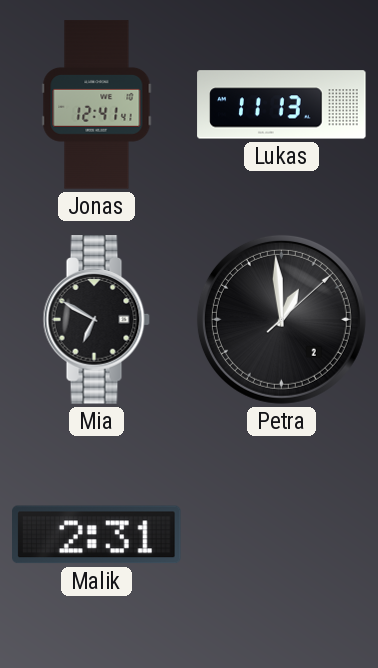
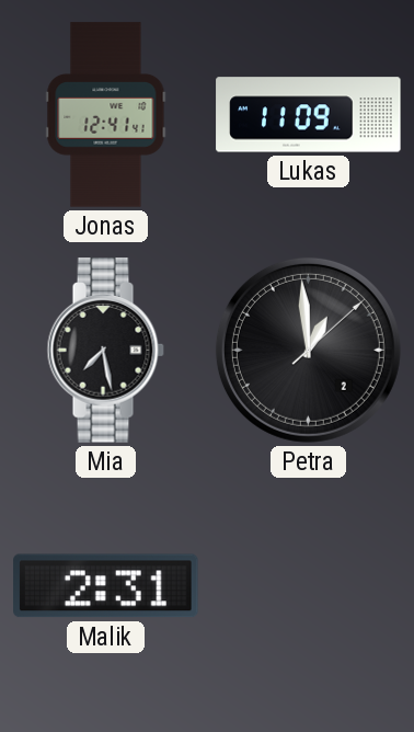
Lukas: 11:13 -> 11:09 (309, 115)
Mia: 6:50 -> 7:28 (105, 351)
